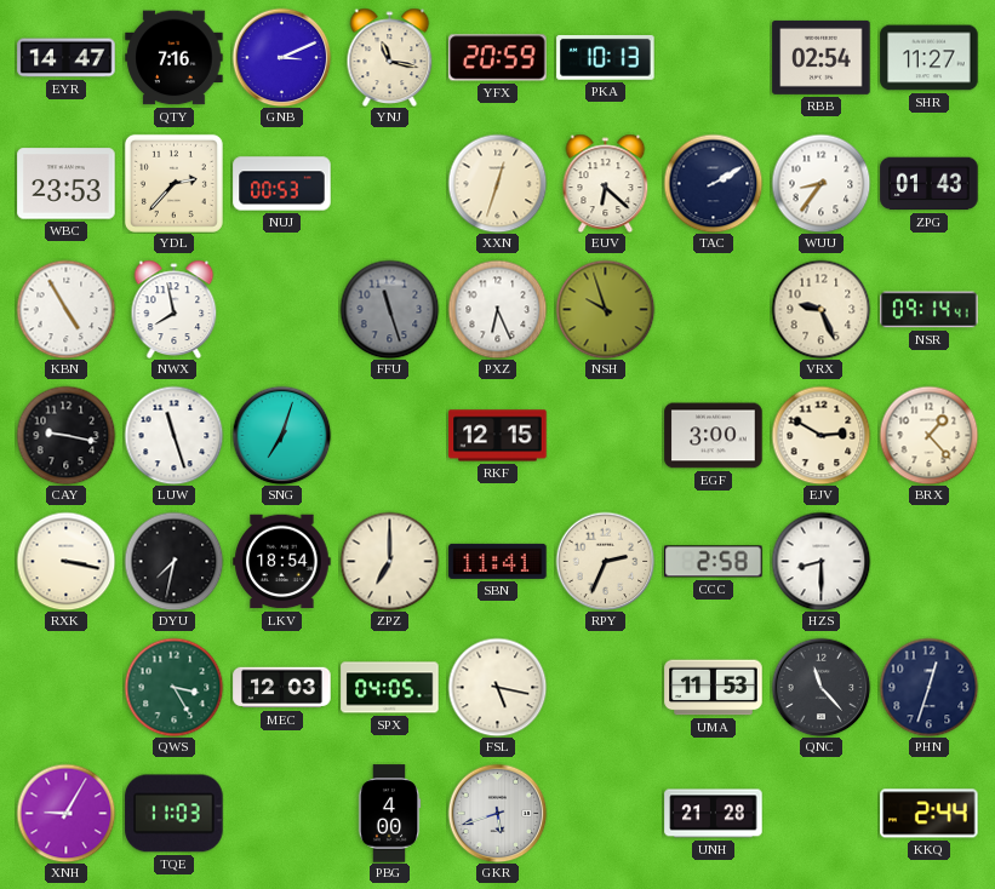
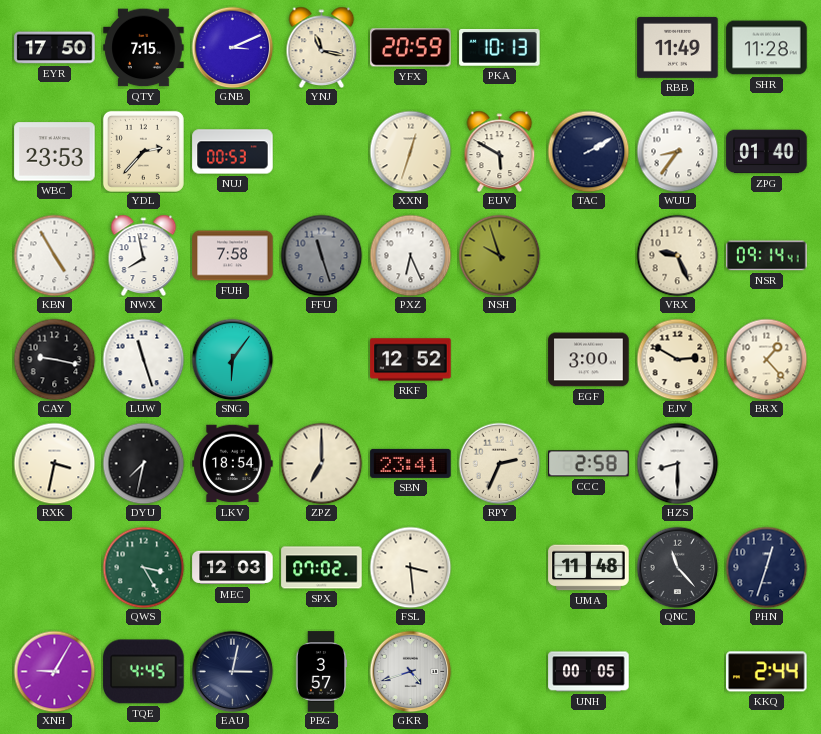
EYR: 14:47 -> 17:50 (55, 48)
QTY: 7:16 -> 7:15 (144, 48)
RBB: 02:54 -> 11:49 (678, 47)
SHR: 11:27 -> 11:28 (767, 48)
EUV: 6:22 -> 5:50 (500, 151)
ZPG: 01:43 -> 01:40 (767, 152)
FUH: none -> 7:58 (233, 256)
SNG: 7:03 -> 6:06 (232, 359)
RKF: 12:15 -> 12:52 (411, 360)
RXK: 3:17 -> 3:32 (54, 463)
SBN: 11:41 -> 23:41 (411, 463)
SPX: 04:05 -> 07:02 (322, 568)
FSL: 5:17 -> 3:29 (410, 567)
UMA: 11:53 -> 11:48 (589, 568)
TQE: 11:03 -> 4:45 (144, 672)
EAU: none -> 3:02 (232, 671)
PBG: 4:00 -> 3:57 (321, 672)
GKR: 5:42 -> 4:42 (410, 671)
UNH: 21:28 -> 00:05 (589, 672)
